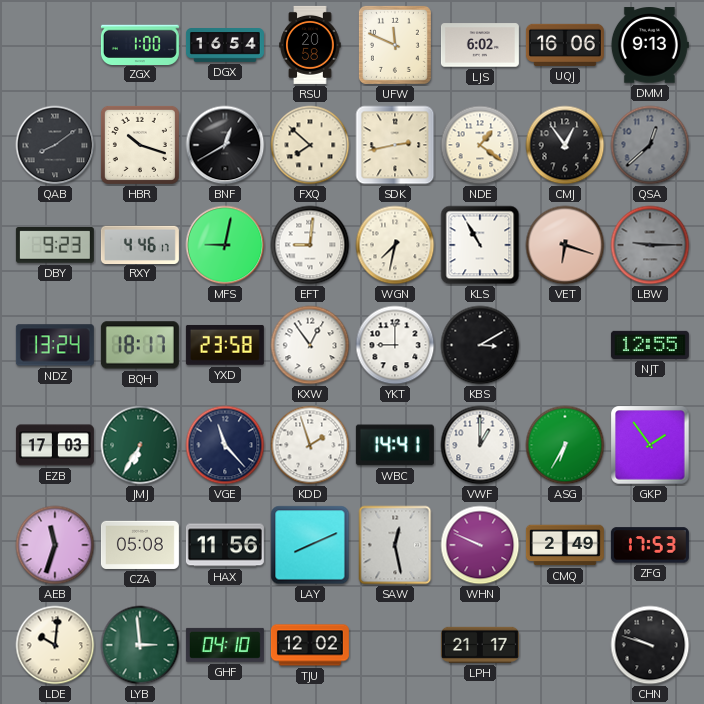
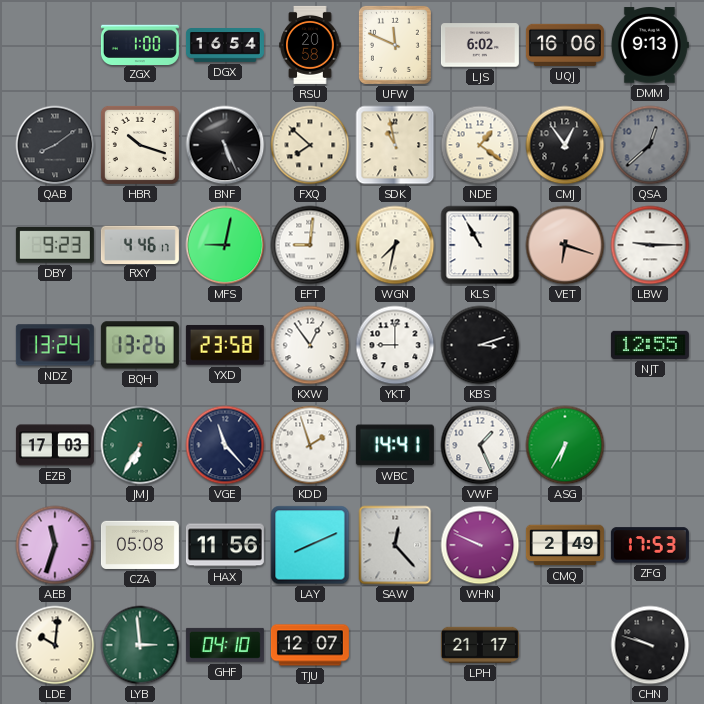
BNF: 12:40 -> 5:26 (225, 145)
SDK: 2:43 -> 10:58 (395, 145)
LBW dial: grey -> white (650, 245)
BQH: 18:17 -> 13:26 (140, 345)
KBS: 3:10 -> 3:12 (480, 345)
VWF: 1:00 -> 1:26 (480, 445)
GKP: 1:54 -> none (650, 445)
SAW: 12:28 -> 12:23 (395, 545)
TJU: 12:02 -> 12:07 (310, 645)
